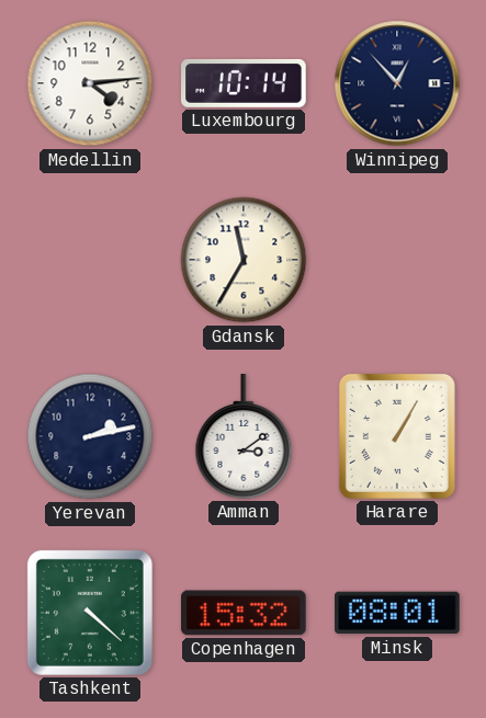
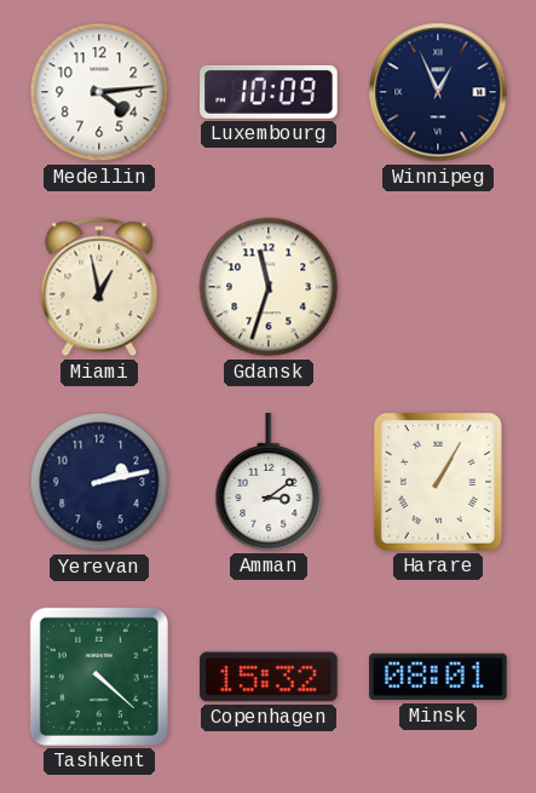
Luxembourg: 10:14 -> 10:09 (269, 92)
Winnipeg: 12:53 -> 12:56 (438, 92)
Miami: none -> 12:58 (99, 287)
Gdansk: 11:35 -> 11:33 (269, 287)
